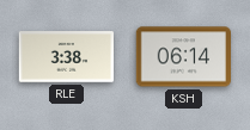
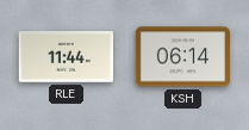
RLE: 3:38 -> 11:44 (66, 57)
